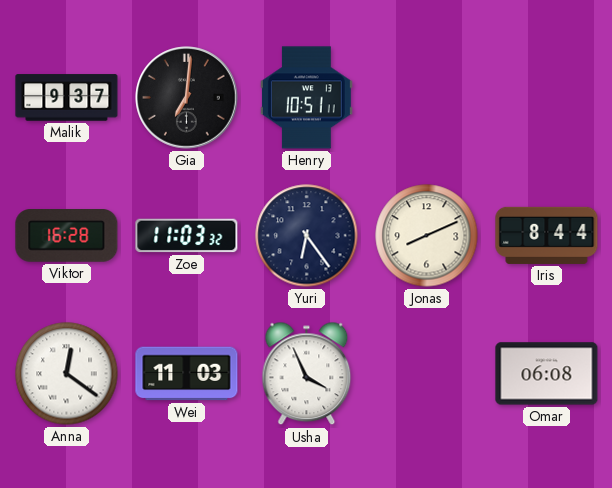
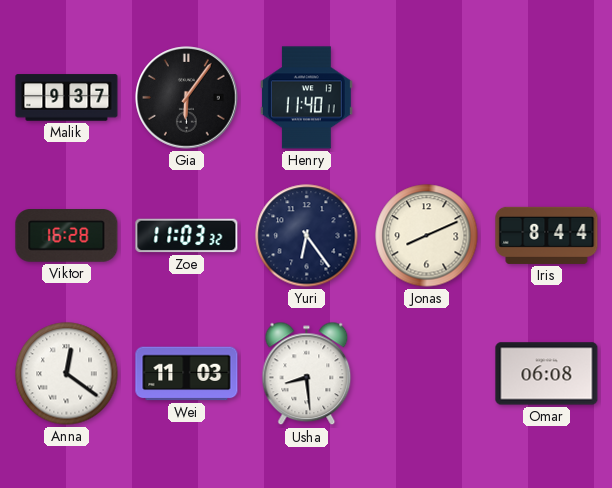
Gia: 7:01 -> 6:06 (187, 98)
Henry: 10:51 -> 11:40 (306, 98)
Usha: 3:56 -> 8:29 (307, 374)
